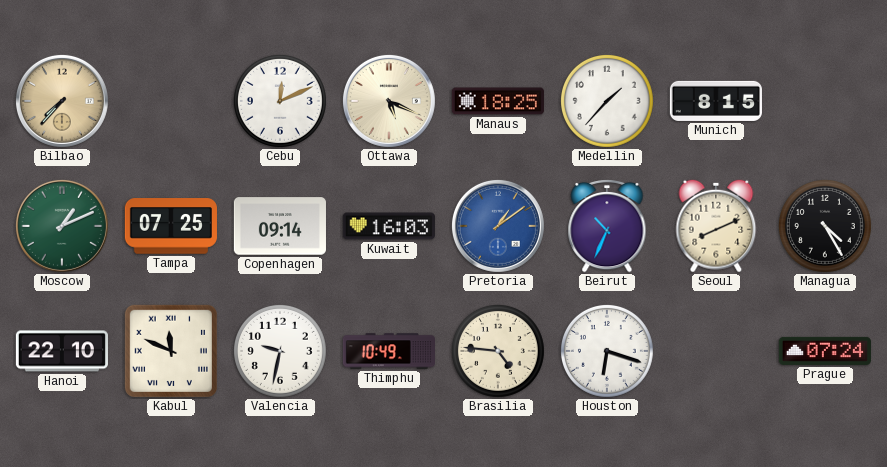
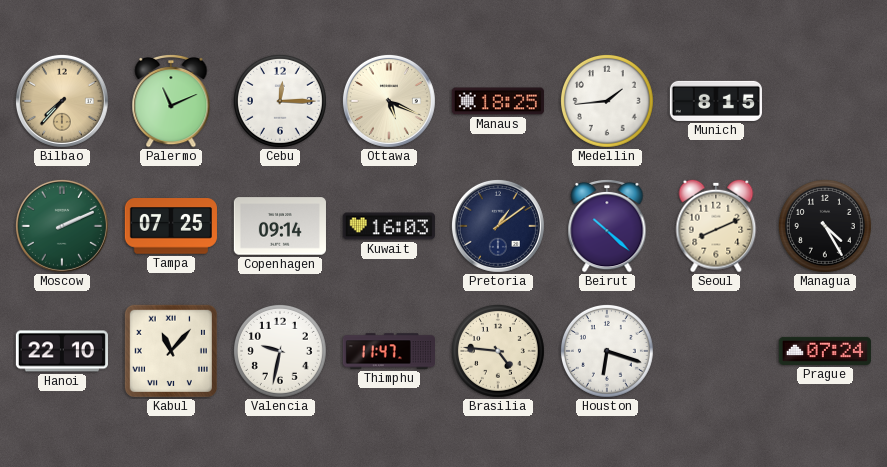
Palermo: none -> 11:11 (171, 101)
Cebu: 12:11 -> 12:15 (280, 101)
Medellin: 1:37 -> 1:44 (607, 101)
Moscow: 1:11 -> 2:11 (62, 226)
Pretoria dial: blue -> navy (498, 226)
Beirut: 10:34 -> 10:22 (607, 226)
Kabul: 11:49 -> 11:07 (171, 351)
Thimphu: 10:49 -> 11:47 (388, 351)
